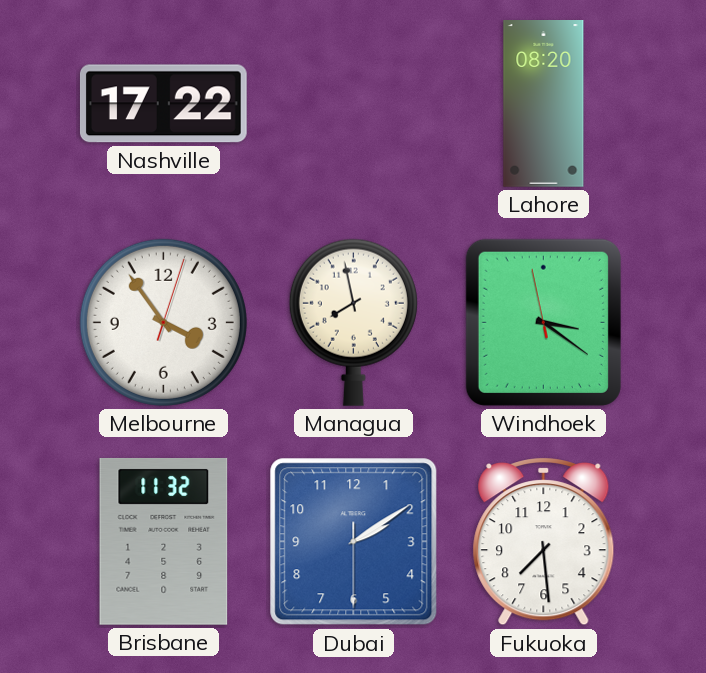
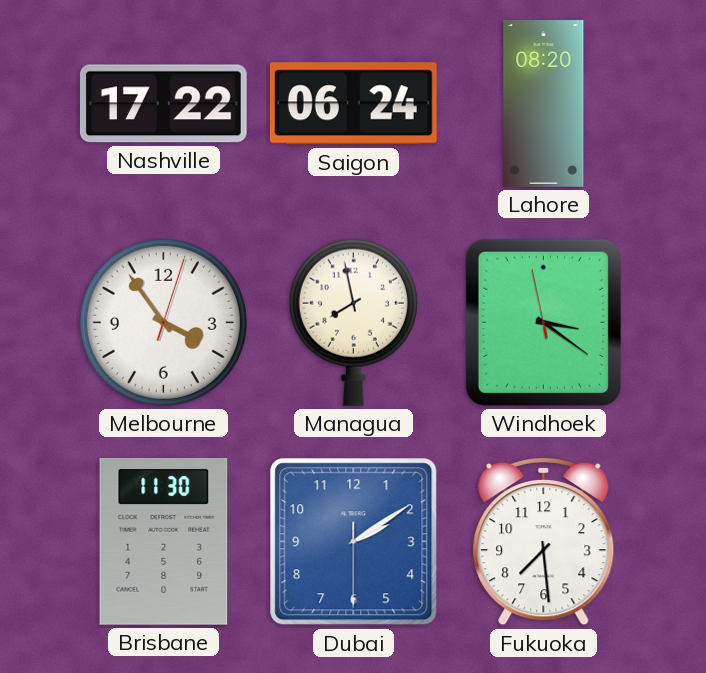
Saigon: none -> 06:24 (353, 104)
Brisbane: 11:32 -> 11:30 (164, 541)
